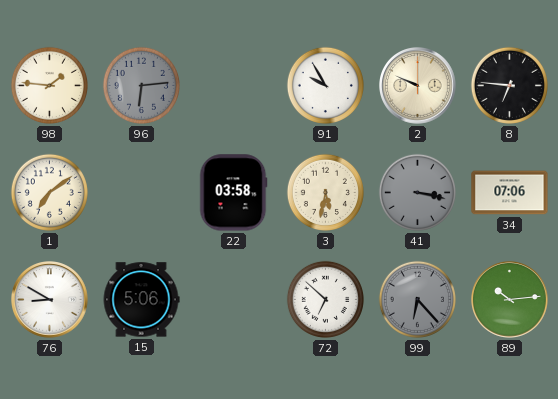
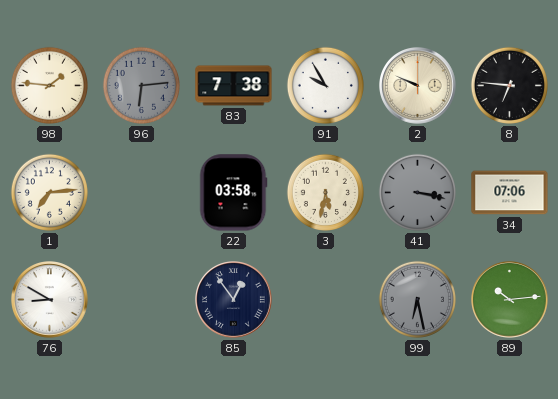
83: none -> 7:38 (234, 86)
1: 7:09 -> 7:14 (49, 192)
15: 5:06 -> none (141, 300)
85: none -> 12:54 (234, 300)
72: 6:52 -> none (325, 299)
99: 6:23 -> 6:28 (417, 299)
